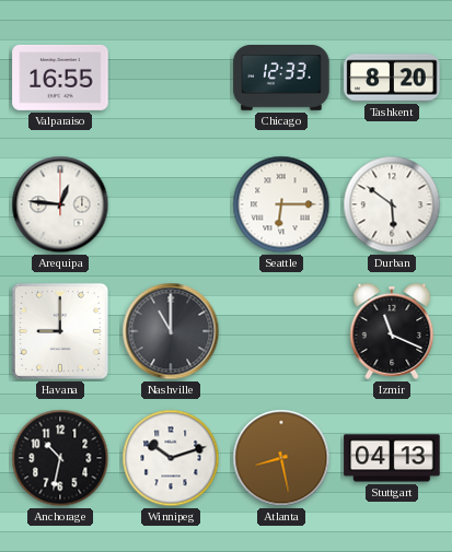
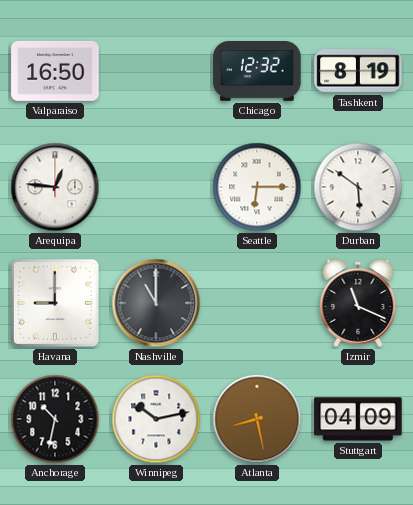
Valparaiso: 16:55 -> 16:50 (55, 71)
Chicago: 12:33 -> 12:32 (257, 71)
Tashkent: 8:20 -> 8:19 (358, 71)
Winnipeg: 10:12 -> 10:13 (156, 419)
Stuttgart: 04:13 -> 04:09 (358, 419)
